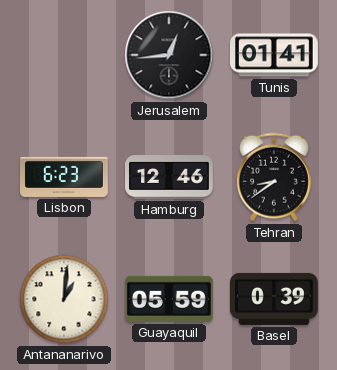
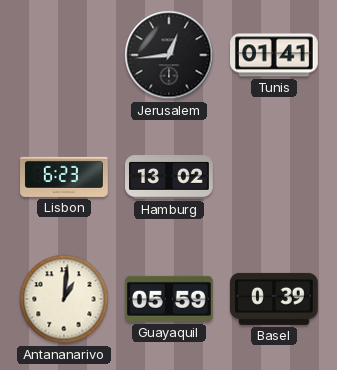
Hamburg: 12:46 -> 13:02 (170, 178)
Tehran: 8:39 -> none (274, 177)
